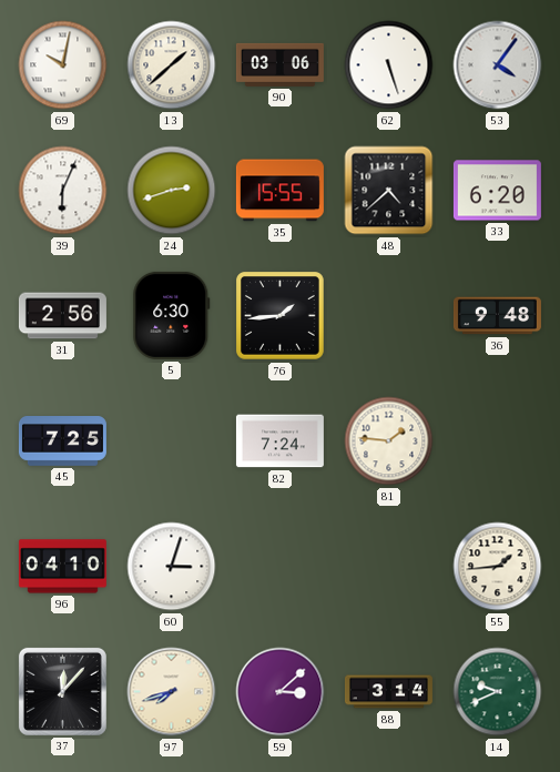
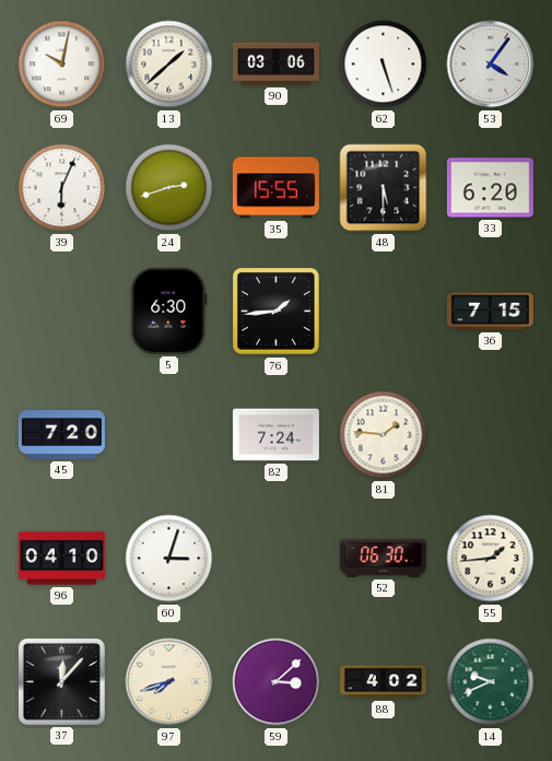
48: 4:38 -> 5:30 (384, 188)
31: 2:56 -> none (62, 316)
36: 9:48 -> 7:15 (490, 312)
45: 7:25 -> 7:20 (61, 435)
52: none -> 06:30 (383, 558)
88: 3:14 -> 4:02 (383, 682)
